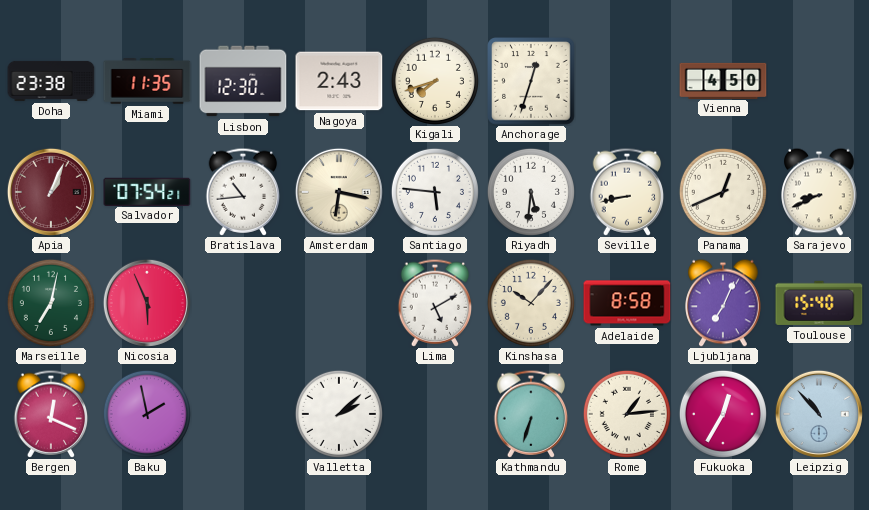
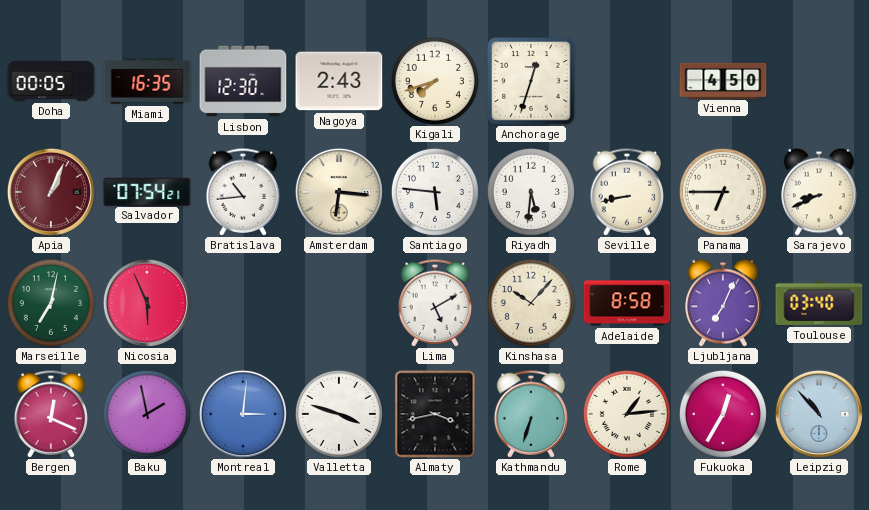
Doha: 23:38 -> 00:05 (51, 81)
Miami: 11:35 -> 16:35 (147, 82)
Amsterdam: 6:17 -> 6:16 (339, 192)
Panama: 12:41 -> 6:45 (723, 192)
Toulouse: 15:40 -> 03:40 (819, 303)
Montreal: none -> 3:01 (243, 414)
Valletta: 2:08 -> 3:48 (339, 414)
Almaty: none -> 3:43 (435, 414)
